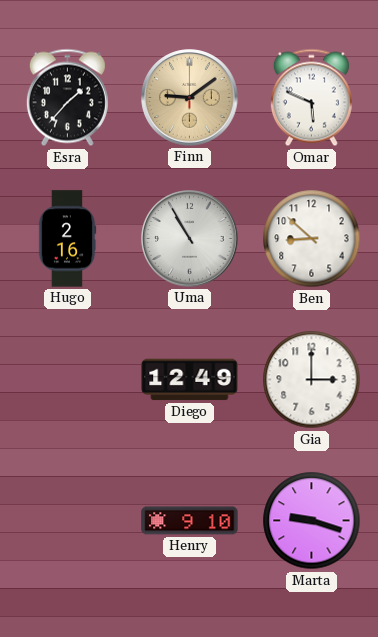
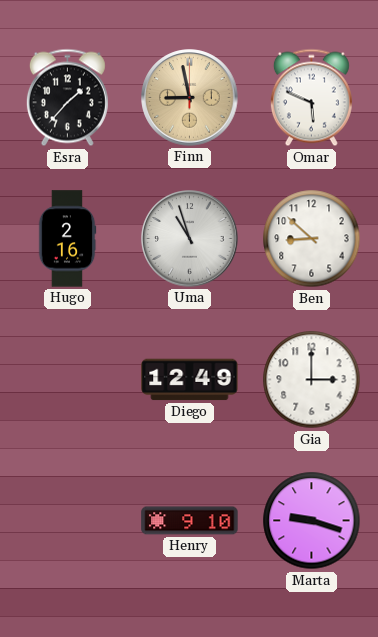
Finn: 9:09 -> 8:58 (190, 98)
Uma: 10:55 -> 10:57 (190, 239)
